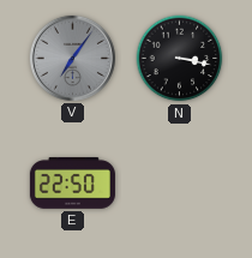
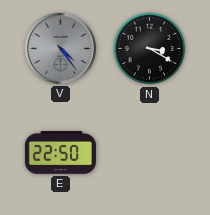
V: 7:06 -> 4:24 (60, 48)
N: 3:17 -> 3:20 (150, 49)
